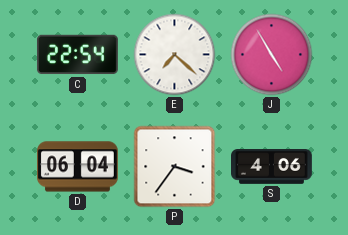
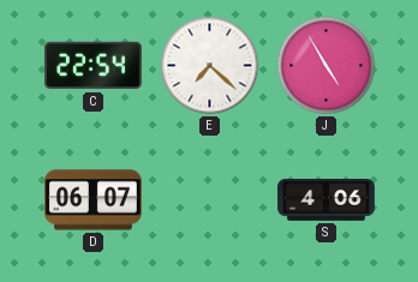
D: 06:04 -> 06:07 (94, 200)
P: 3:36 -> none (175, 167)
